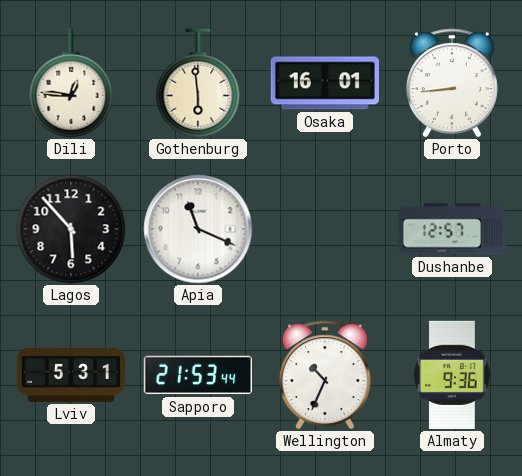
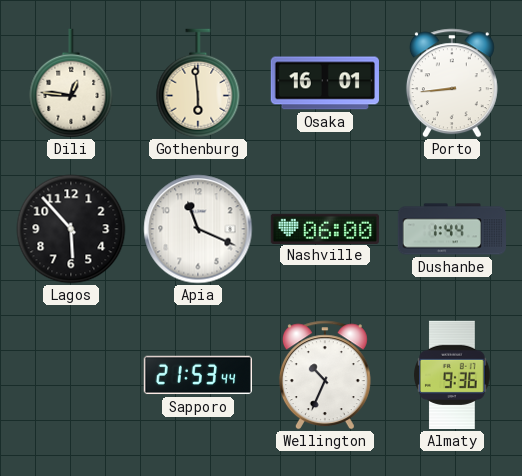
Nashville: none -> 06:00 (325, 228)
Dushanbe: 12:57 -> 1:44 (451, 229)
Lviv: 5:31 -> none (70, 376)
